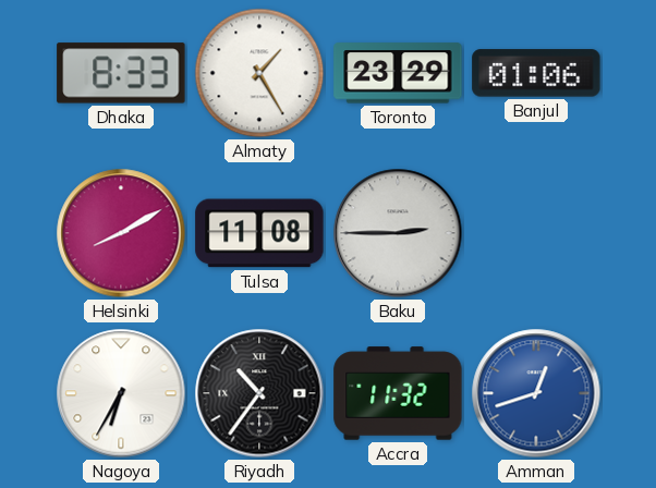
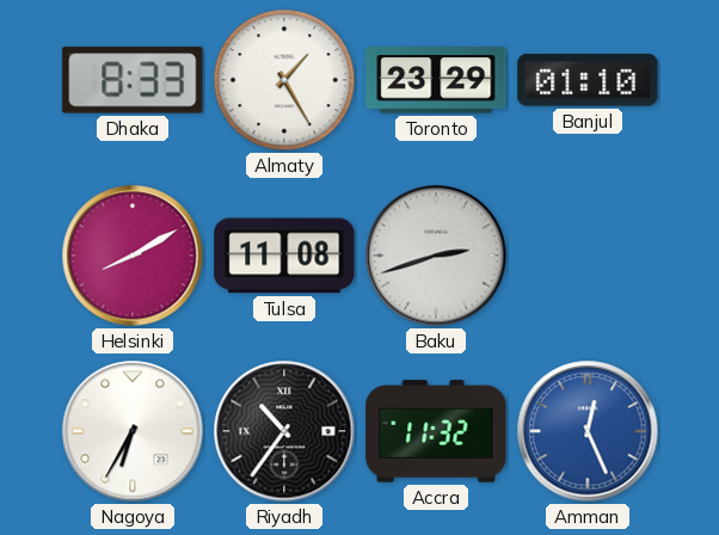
Banjul: 01:06 -> 01:10 (588, 80)
Baku: 2:45 -> 2:42 (436, 256)
Amman: 12:42 -> 12:26 (588, 431)
